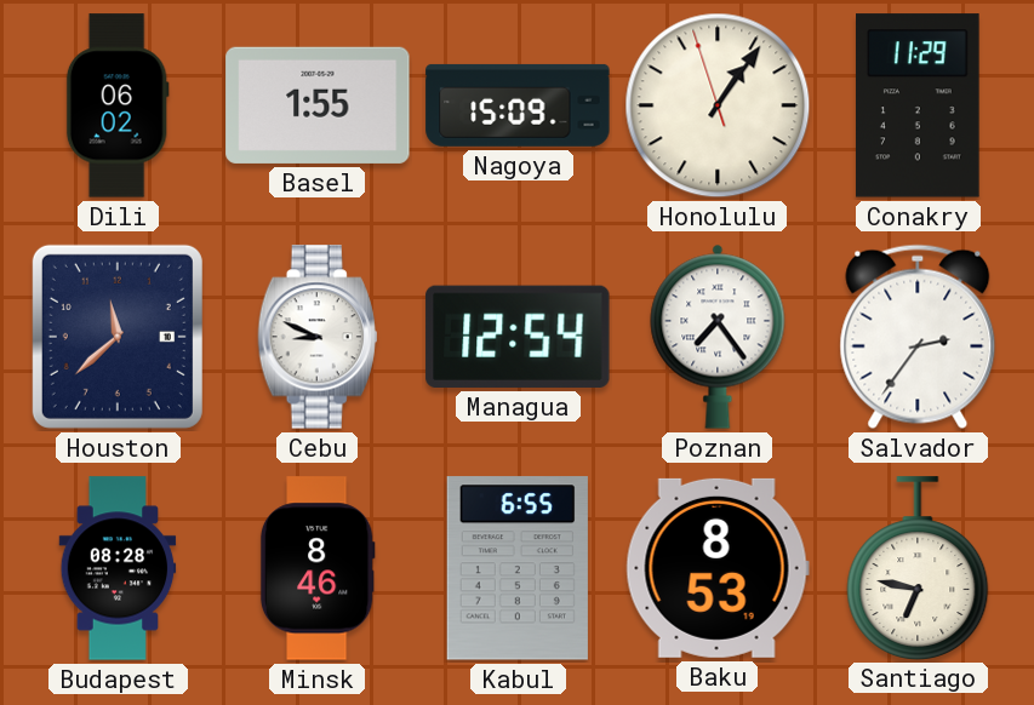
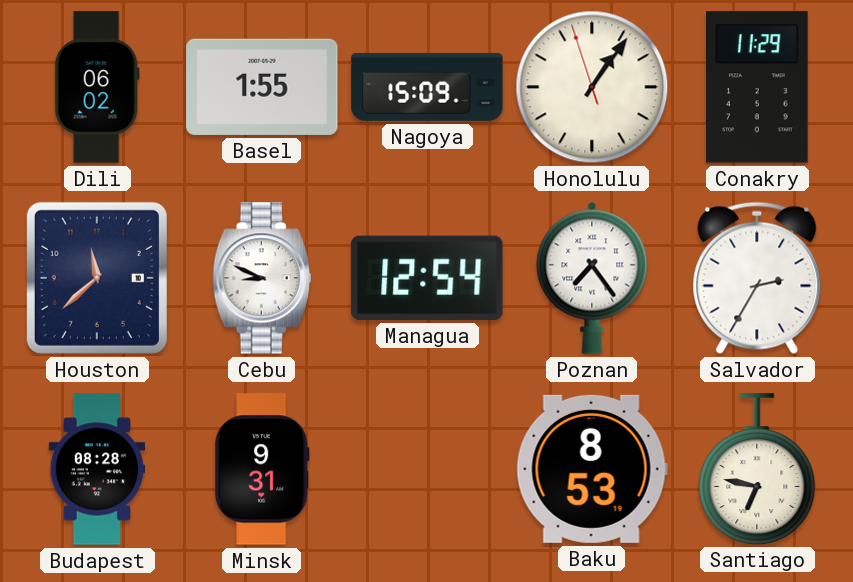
Salvador: 2:36 -> 2:35 (757, 278)
Minsk: 8:46 -> 9:31 (262, 469)
Kabul: 6:55 -> none (518, 568)
